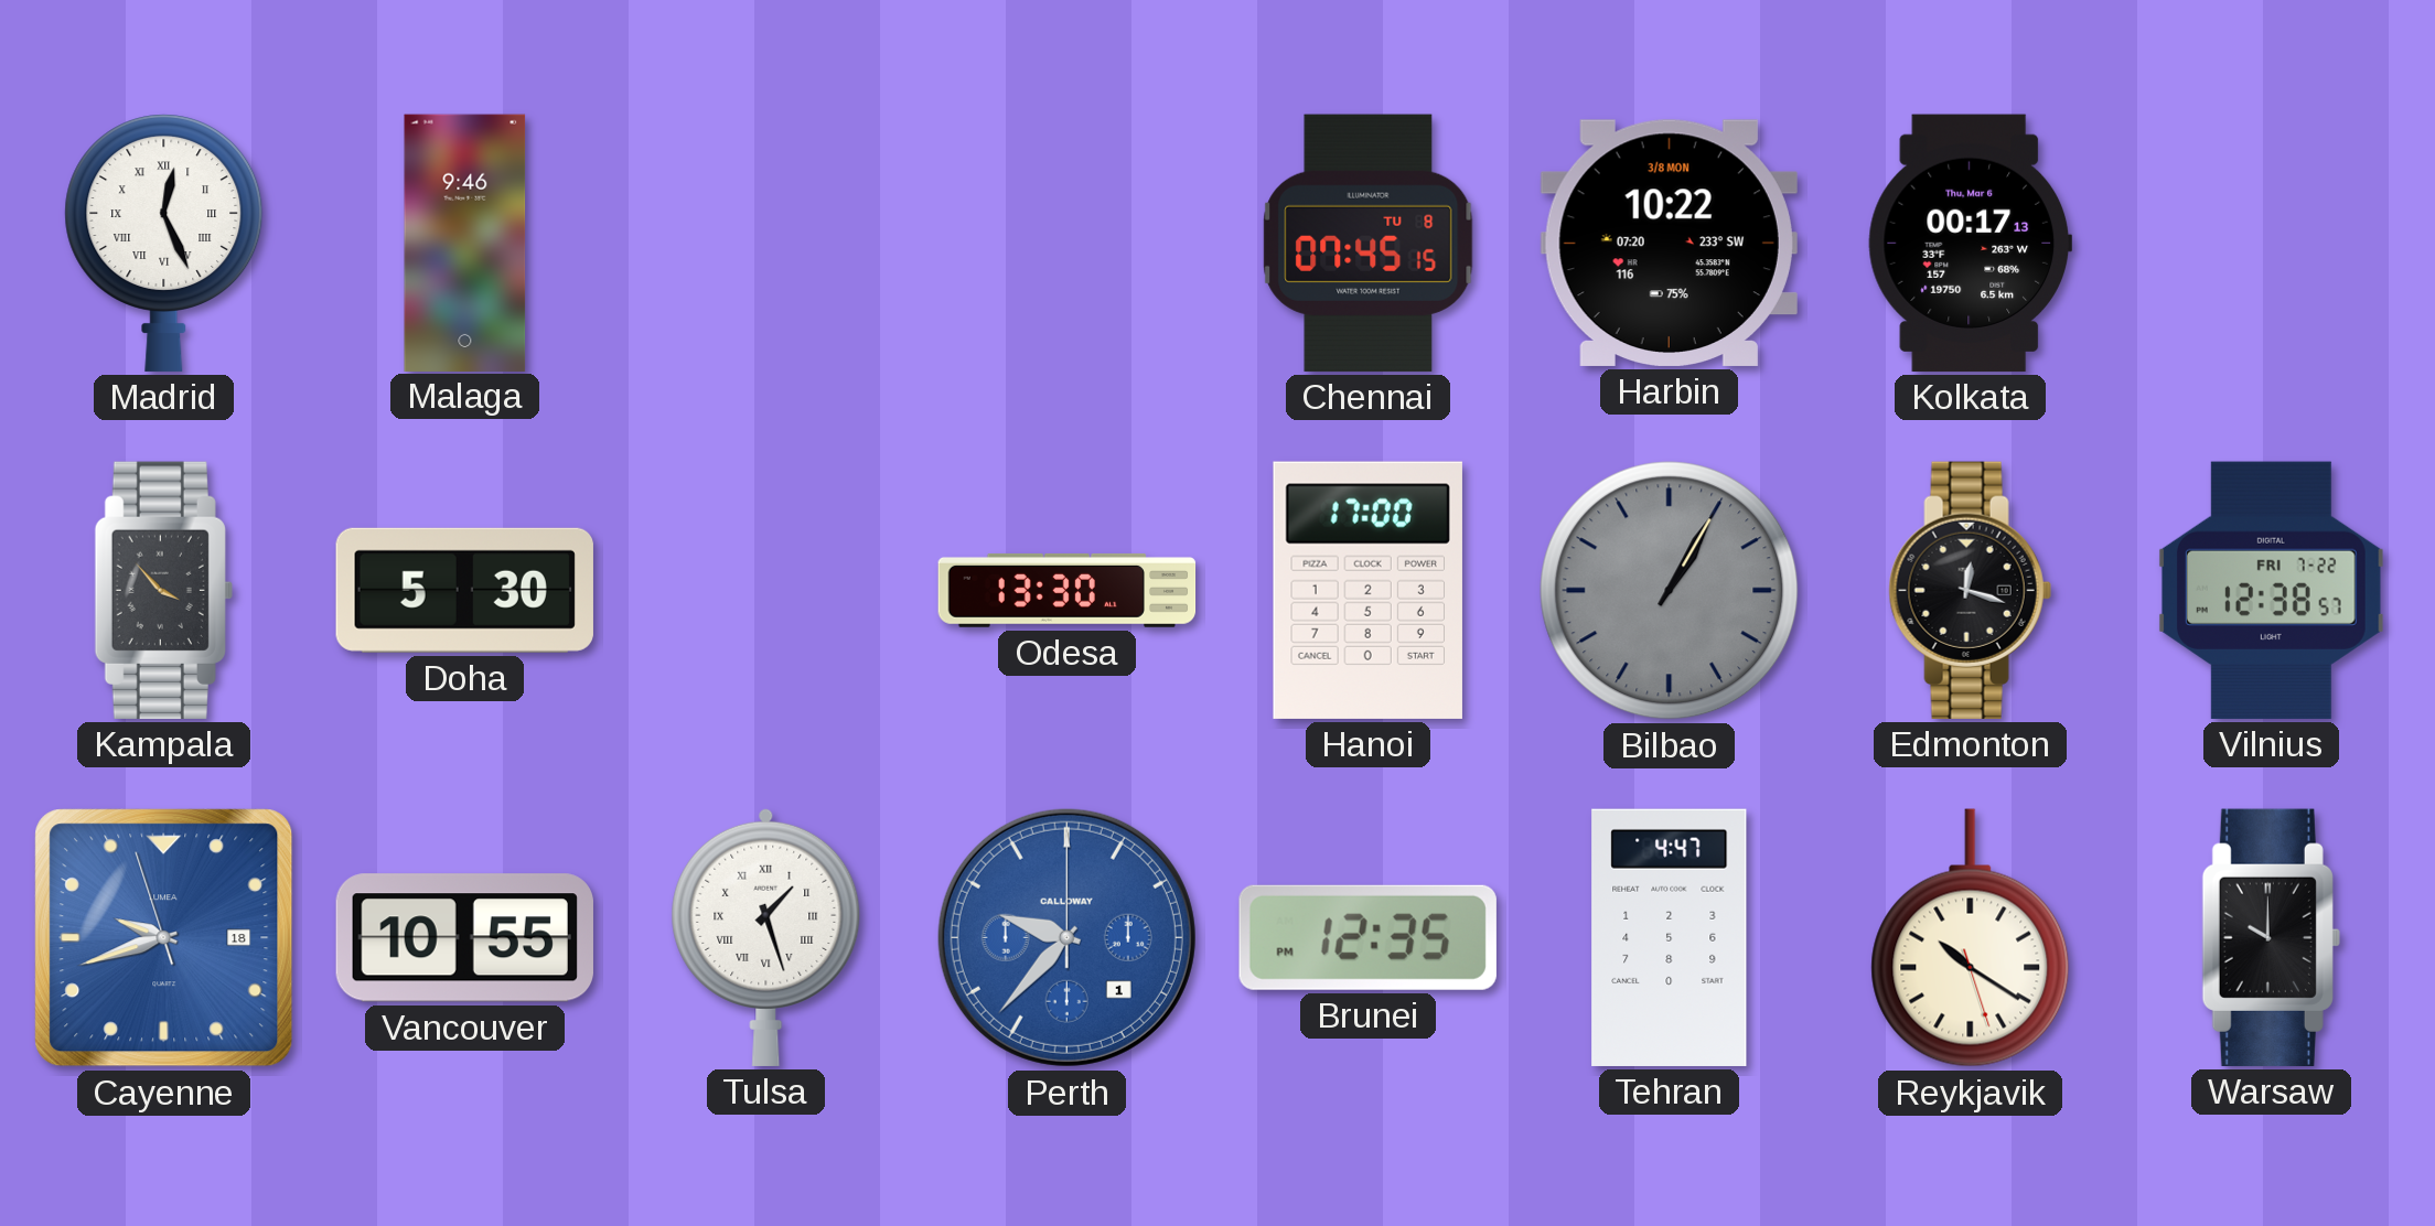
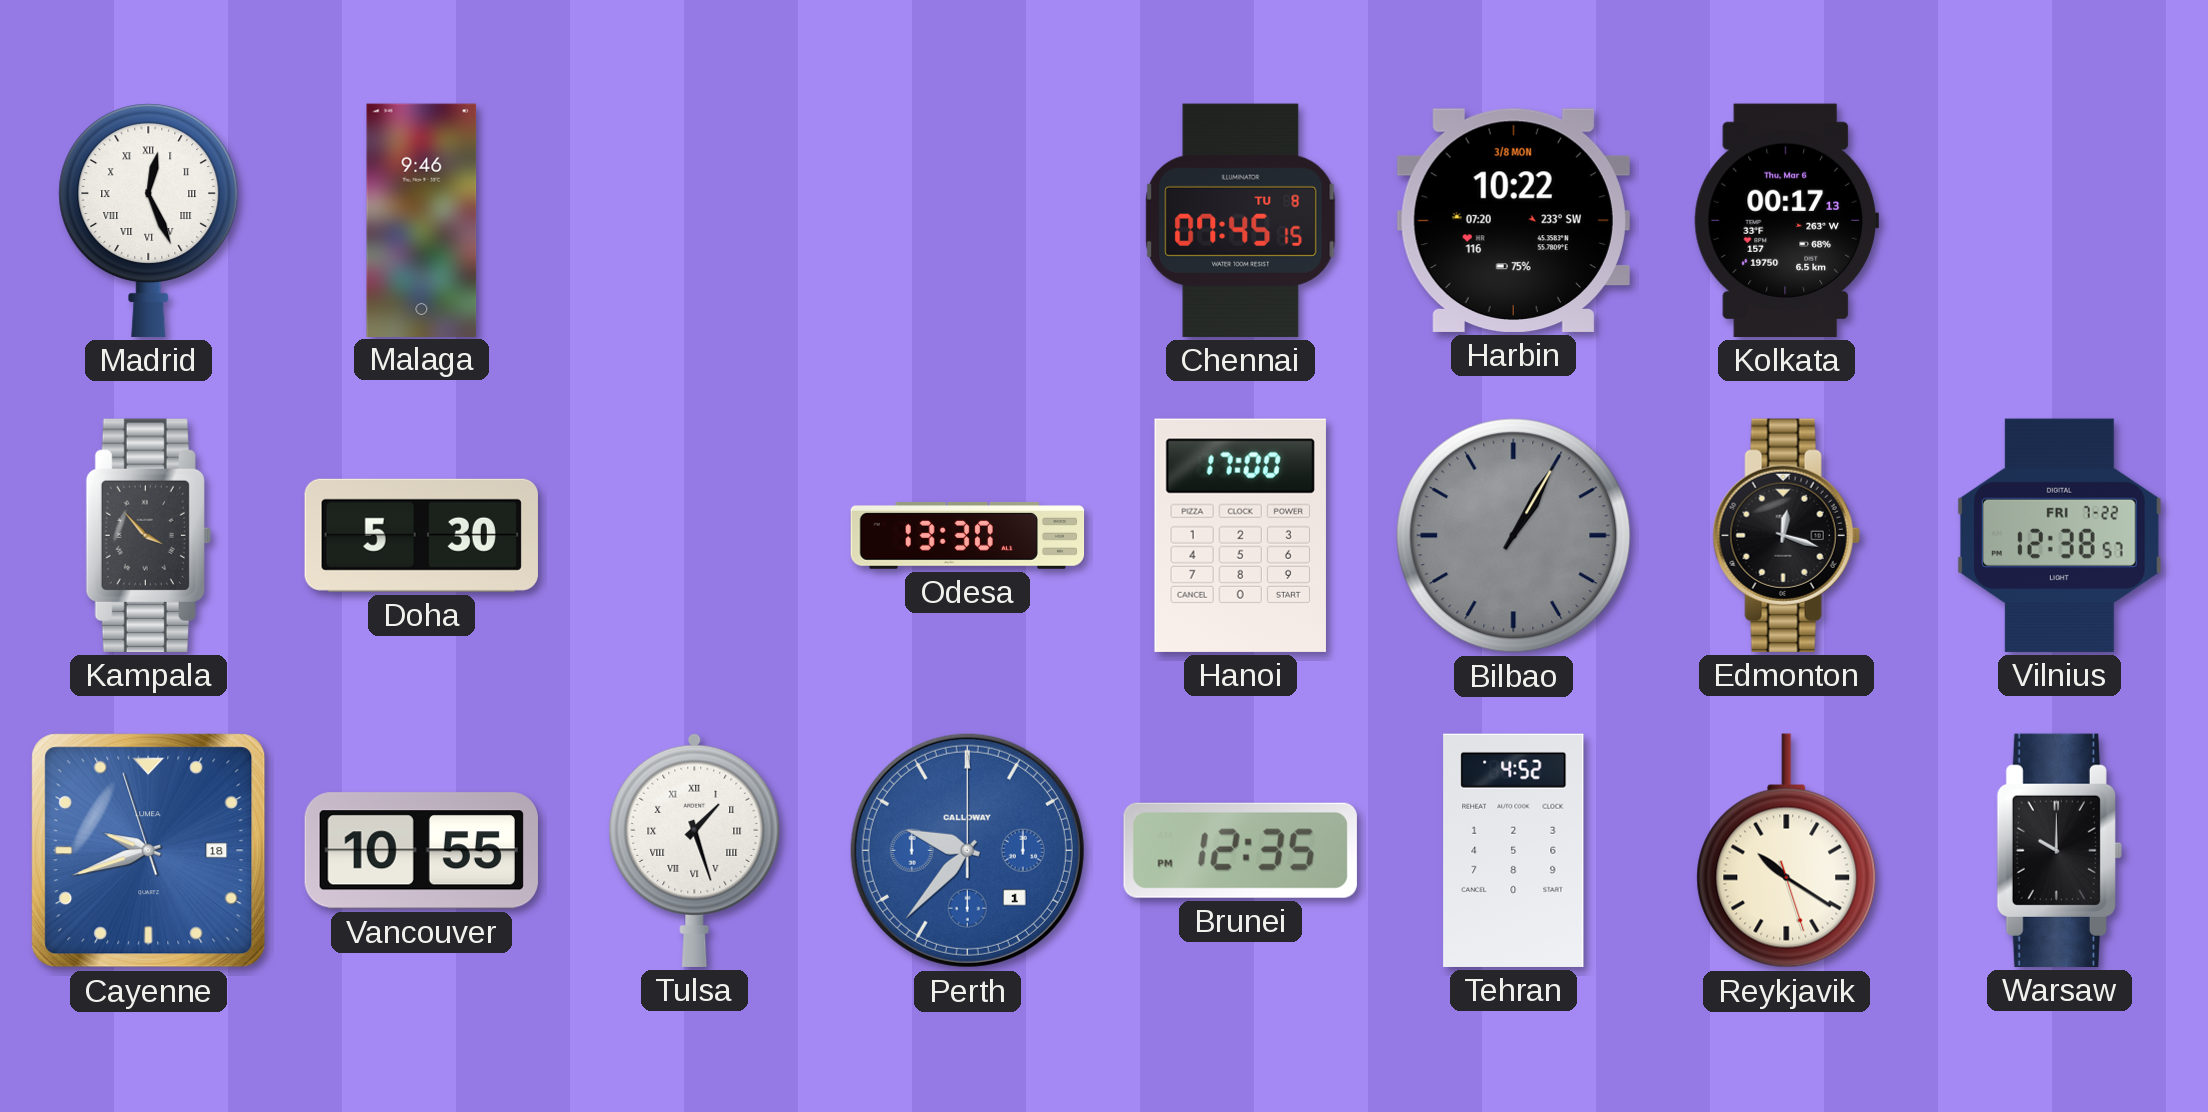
Tehran: 4:47 -> 4:52 (1514, 850)
